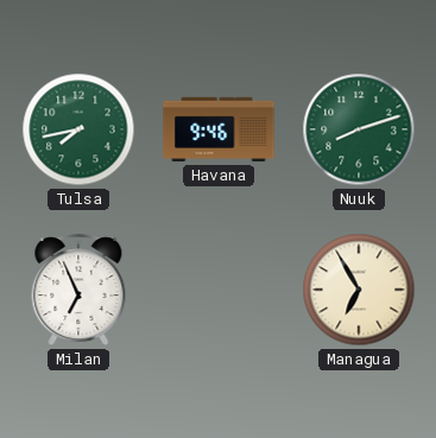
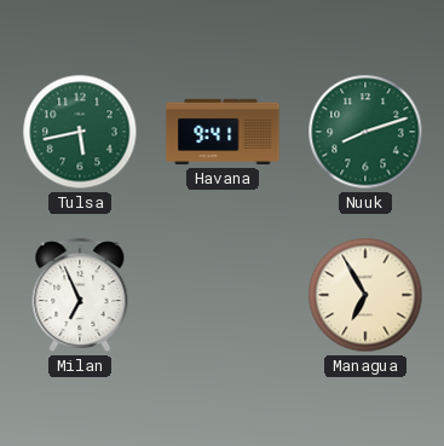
Tulsa: 7:43 -> 5:43 (80, 132)
Havana: 9:46 -> 9:41 (223, 132)
